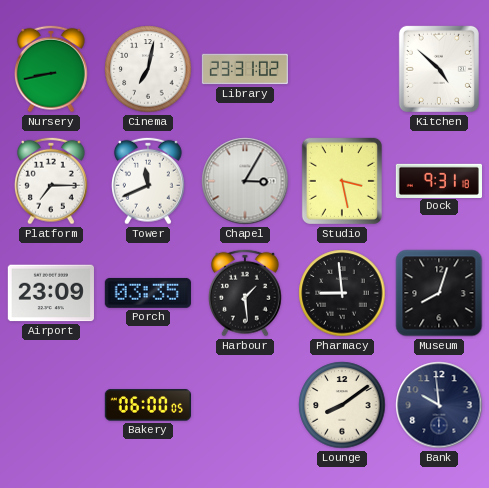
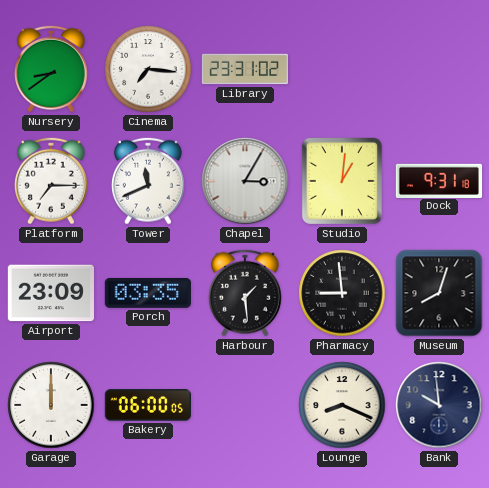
Nursery: 8:43 -> 8:39 (52, 69)
Cinema: 7:02 -> 7:16 (148, 69)
Kitchen: 4:52 -> none (439, 69)
Studio: 3:28 -> 1:01 (342, 181)
Garage: none -> 12:00 (51, 405)
Lounge: 8:09 -> 8:19 (342, 405)
